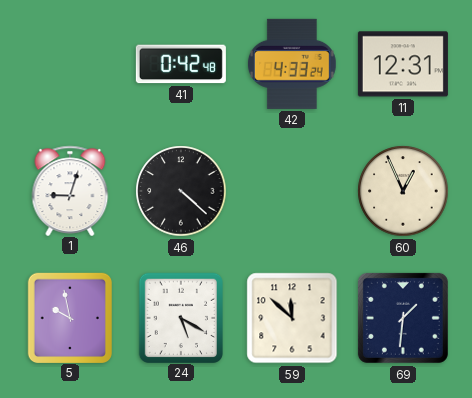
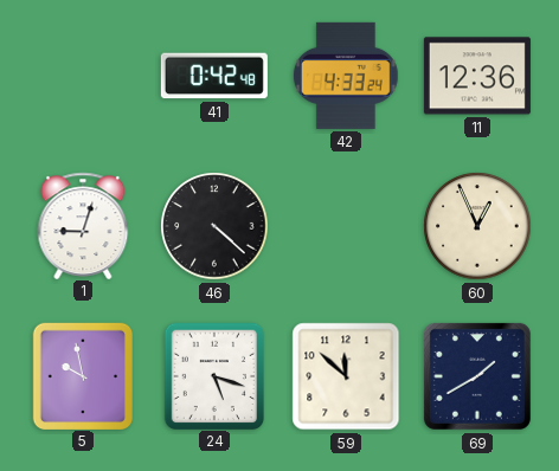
11: 12:31 -> 12:36 (477, 76)
24: 5:20 -> 5:18 (213, 375)
69: 1:31 -> 1:40 (477, 376)
